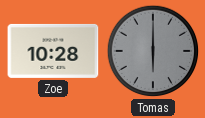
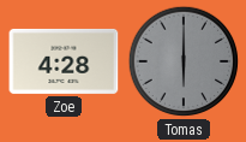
Zoe: 10:28 -> 4:28 (64, 61)
